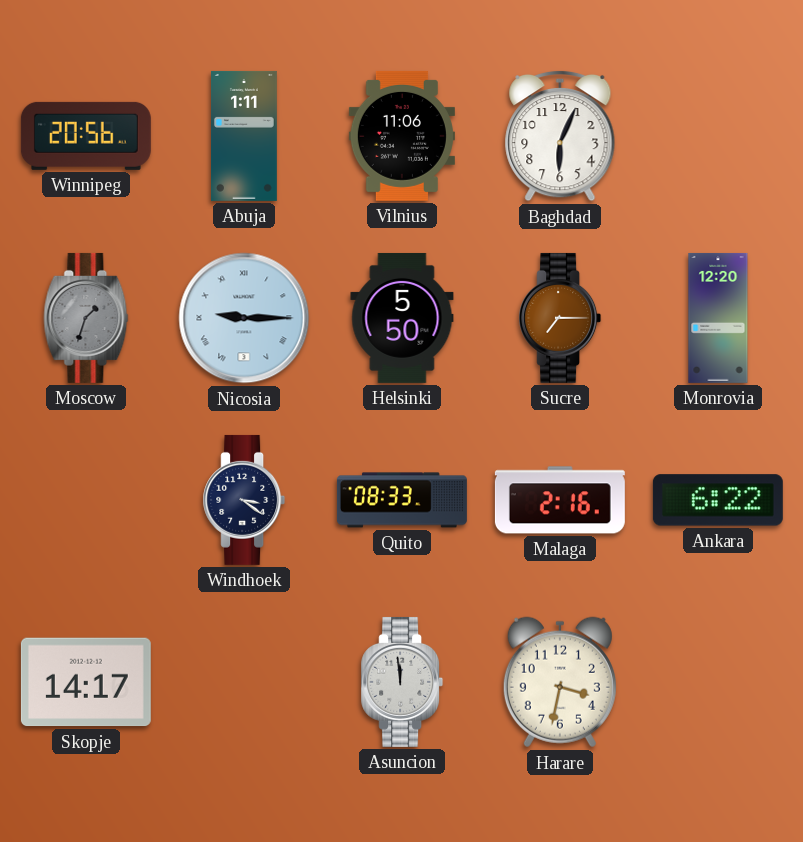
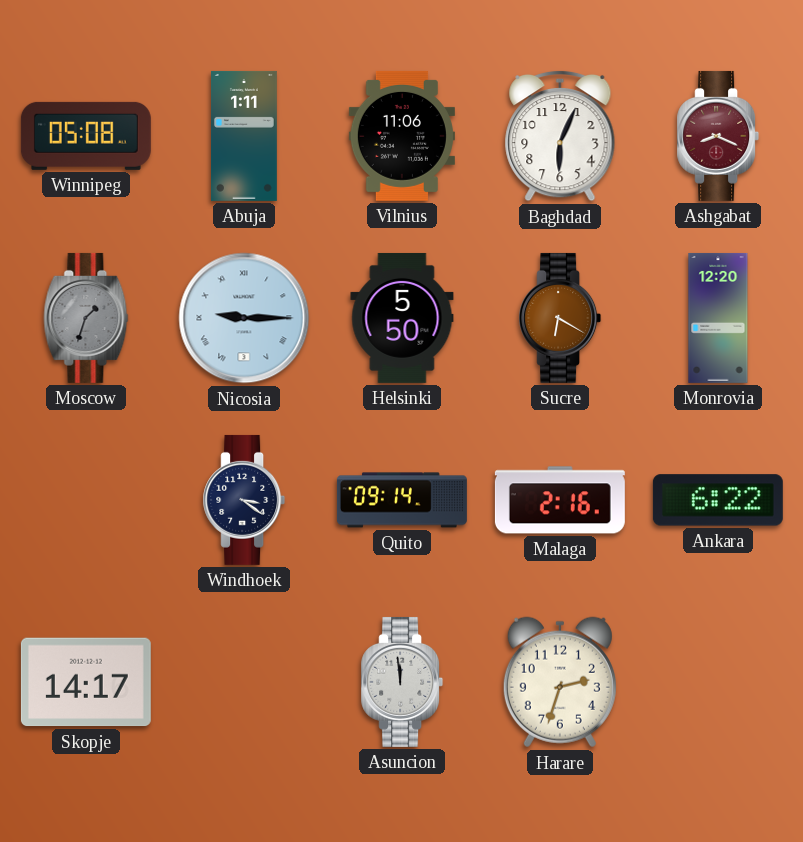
Winnipeg: 20:56 -> 05:08 (86, 136)
Ashgabat: none -> 8:19 (718, 136)
Sucre: 7:15 -> 6:20 (560, 318)
Quito: 08:33 -> 09:14 (402, 500)
Harare: 3:32 -> 2:33 (560, 682)
